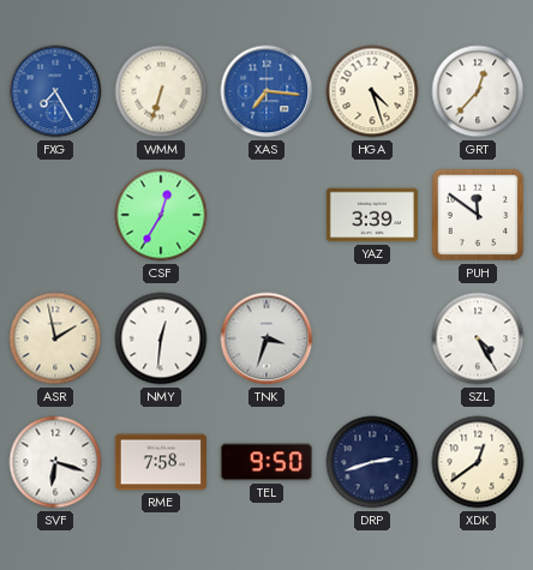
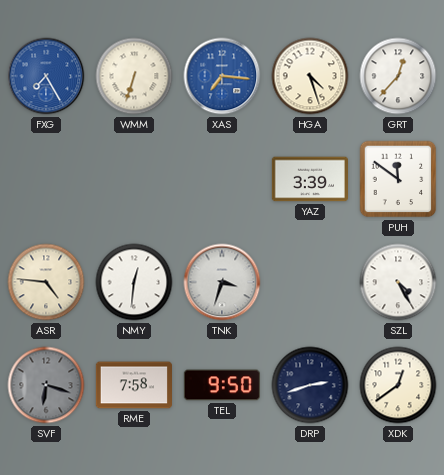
CSF: 12:35 -> none (161, 215)
ASR: 1:58 -> 4:46 (46, 282)
SVF dial: white -> grey (46, 385)
